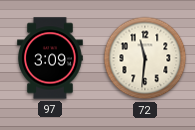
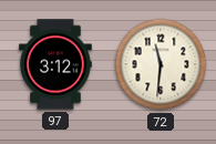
97: 3:09 -> 3:12 (55, 64)
